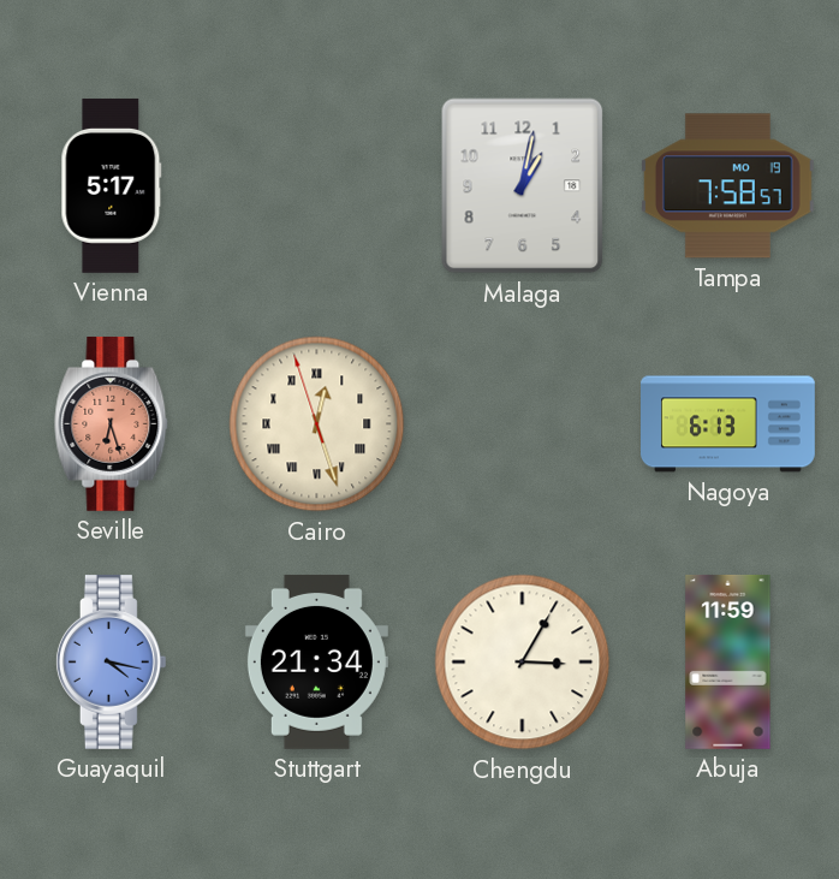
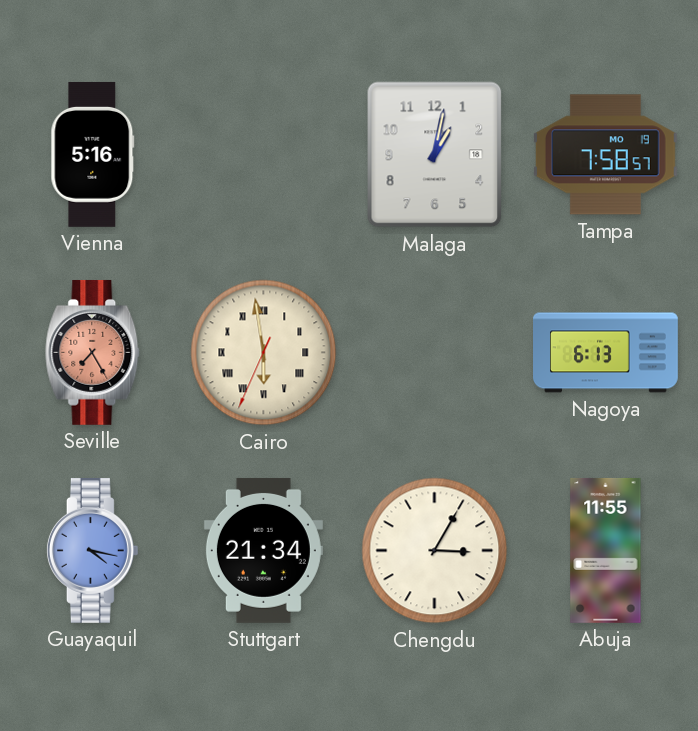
Vienna: 5:17 -> 5:16 (93, 154)
Seville: 6:27 -> 7:25 (93, 352)
Cairo: 12:26 -> 5:58 (264, 353)
Abuja: 11:59 -> 11:55 (606, 550)
